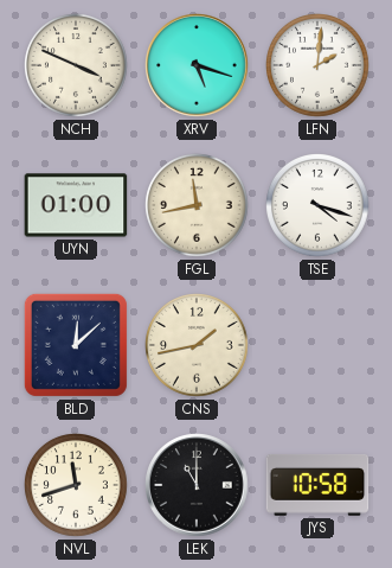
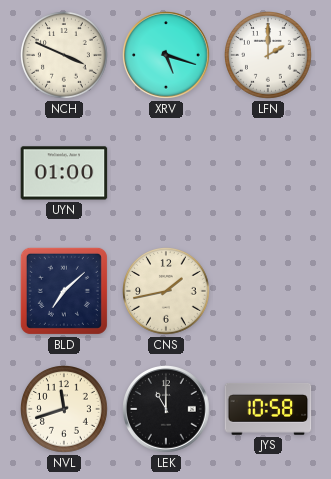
LFN: 2:01 -> 2:00 (269, 56)
FGL: 11:43 -> none (198, 206)
TSE: 4:18 -> none (319, 206)
BLD: 12:08 -> 7:08 (64, 291)
